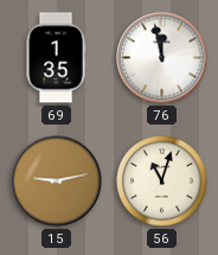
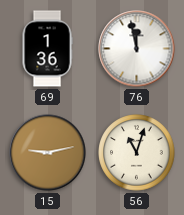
69: 1:35 -> 1:36 (47, 49)
